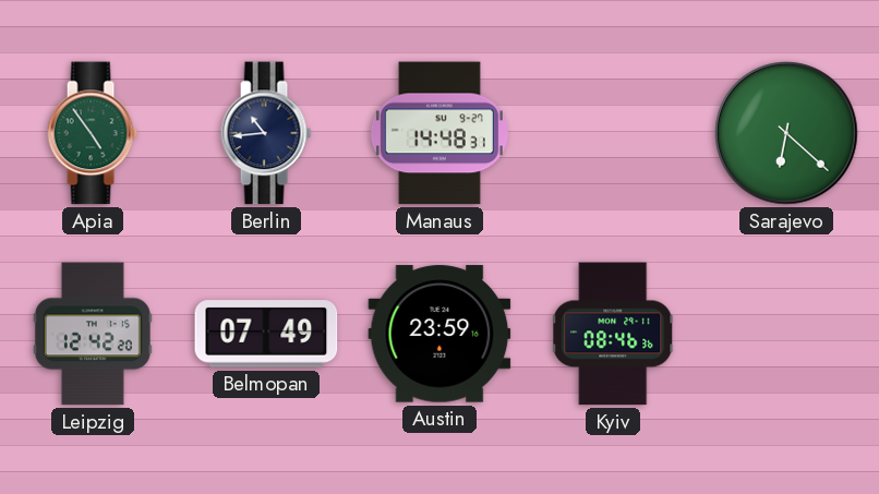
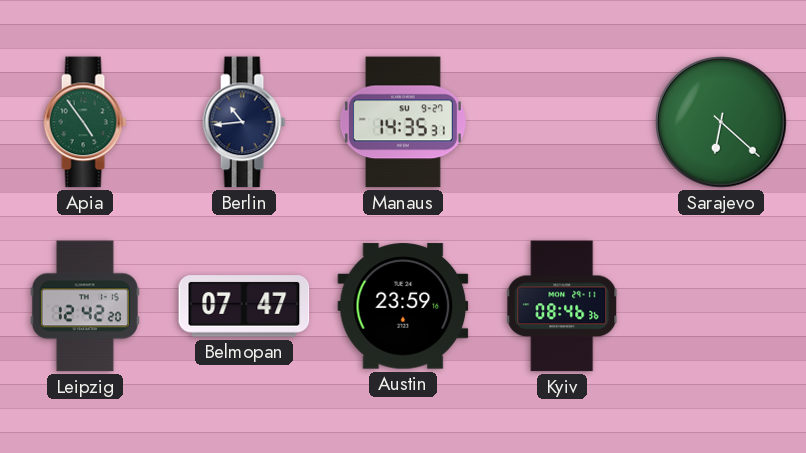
Manaus: 14:48 -> 14:35 (403, 122)
Belmopan: 07:49 -> 07:47 (244, 306)
